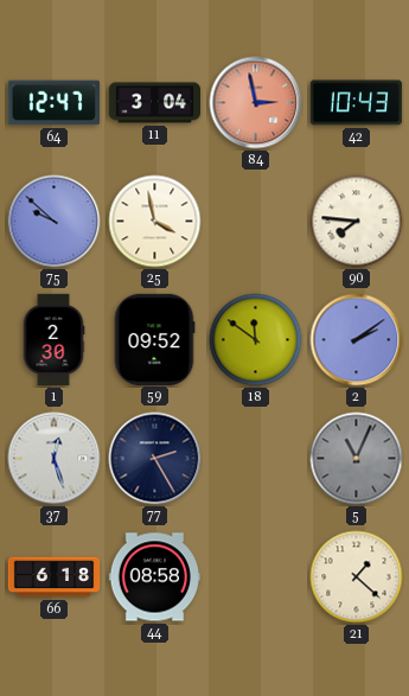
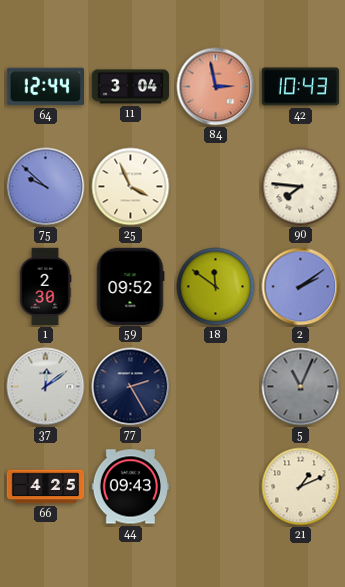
64: 12:47 -> 12:44 (45, 87)
25: 3:58 -> 3:56 (131, 187)
37: 12:27 -> 12:09 (46, 387)
66: 6:18 -> 4:25 (46, 487)
44: 08:58 -> 09:43 (130, 487)
21: 1:22 -> 1:11 (301, 487)
